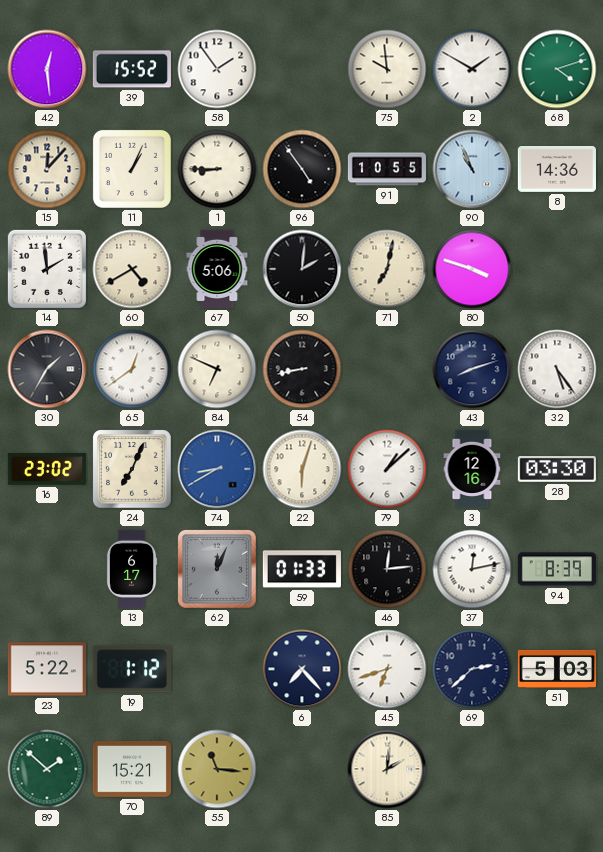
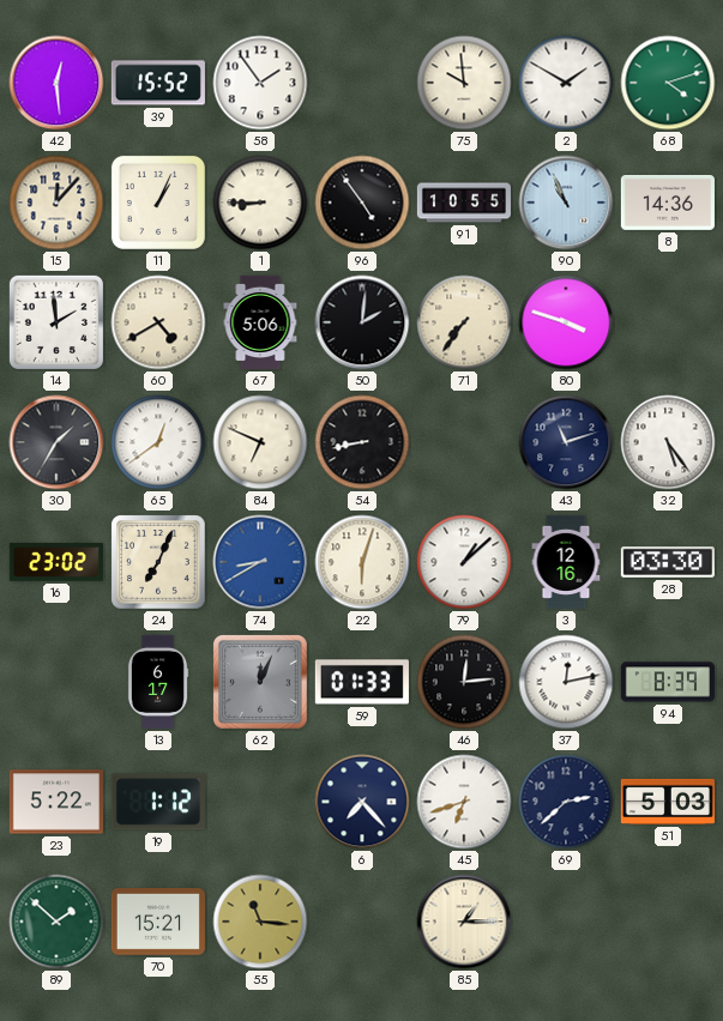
71: 7:02 -> 7:36 (464, 322)
43: 8:12 -> 11:12 (566, 442)
85: 2:01 -> 1:15 (464, 922)
